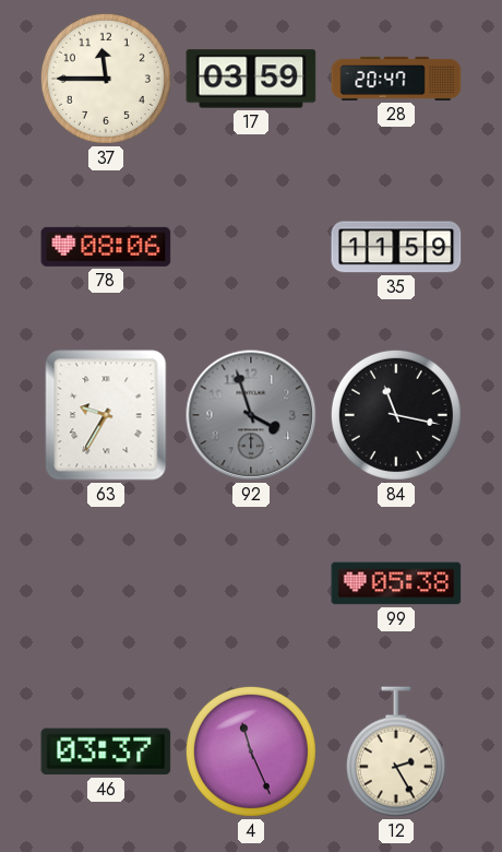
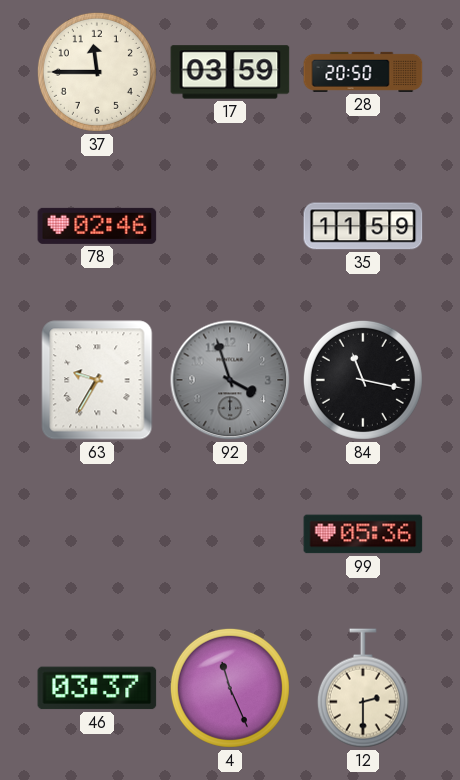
28: 20:47 -> 20:50 (363, 72)
78: 08:06 -> 02:46 (97, 226)
99: 05:38 -> 05:36 (363, 534)
12: 2:25 -> 2:30 (363, 688)
